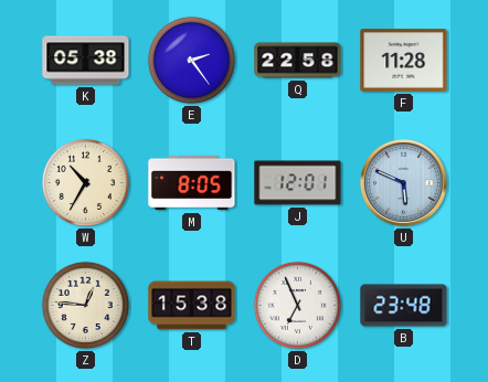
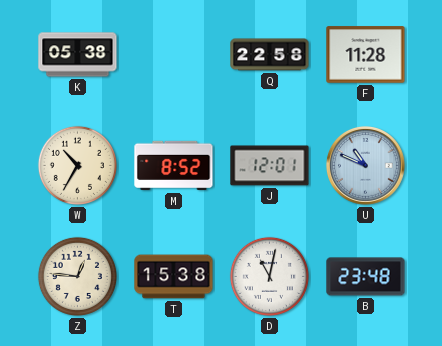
E: 2:24 -> none (191, 60)
M: 8:05 -> 8:52 (174, 166)
U: 5:49 -> 10:49 (365, 166)
D: 6:56 -> 11:02 (269, 276)
